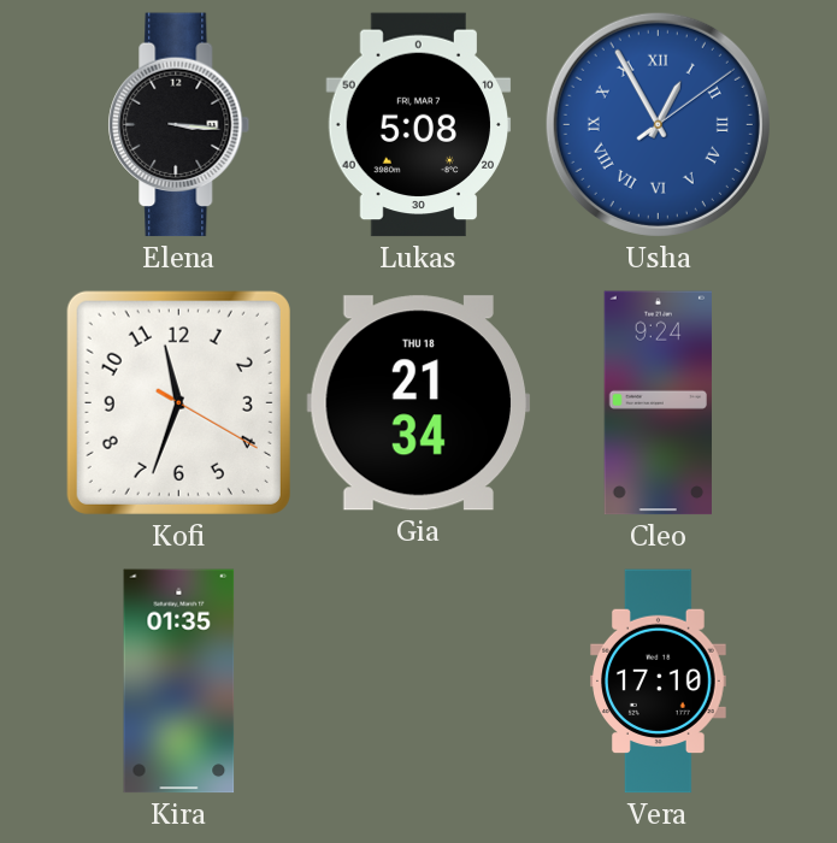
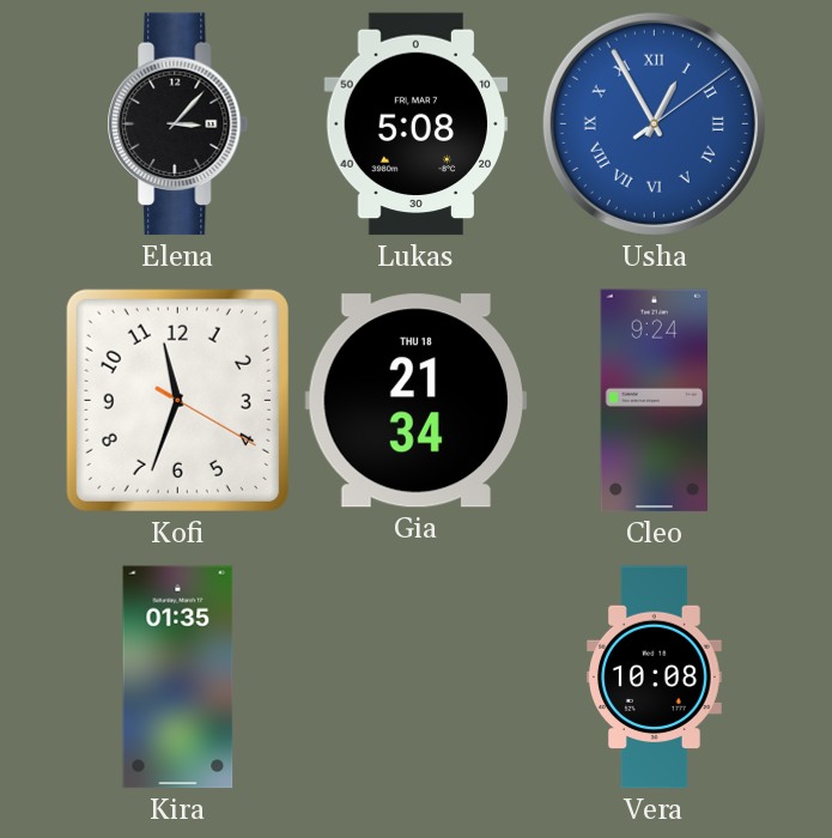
Elena: 3:16 -> 3:07 (178, 125)
Vera: 17:10 -> 10:08 (655, 678)
